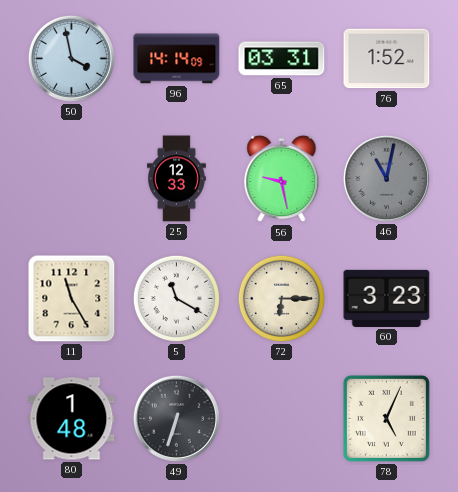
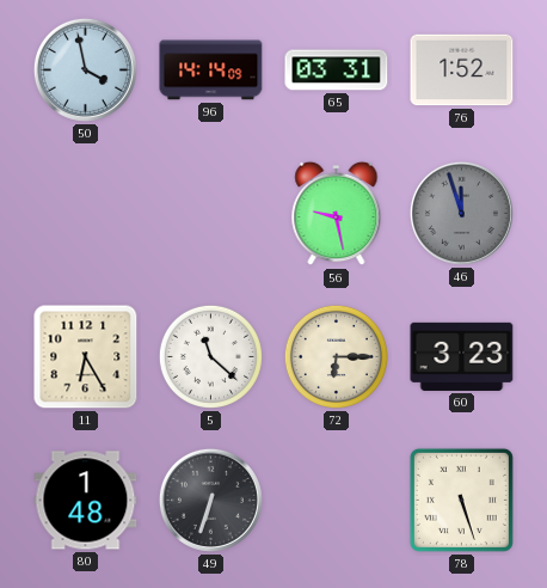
25: 12:33 -> none (176, 179)
46: 11:02 -> 11:57 (461, 213)
11: 11:25 -> 6:25 (86, 357)
5: 11:20 -> 11:22 (210, 356)
78: 5:04 -> 5:27 (461, 500)
